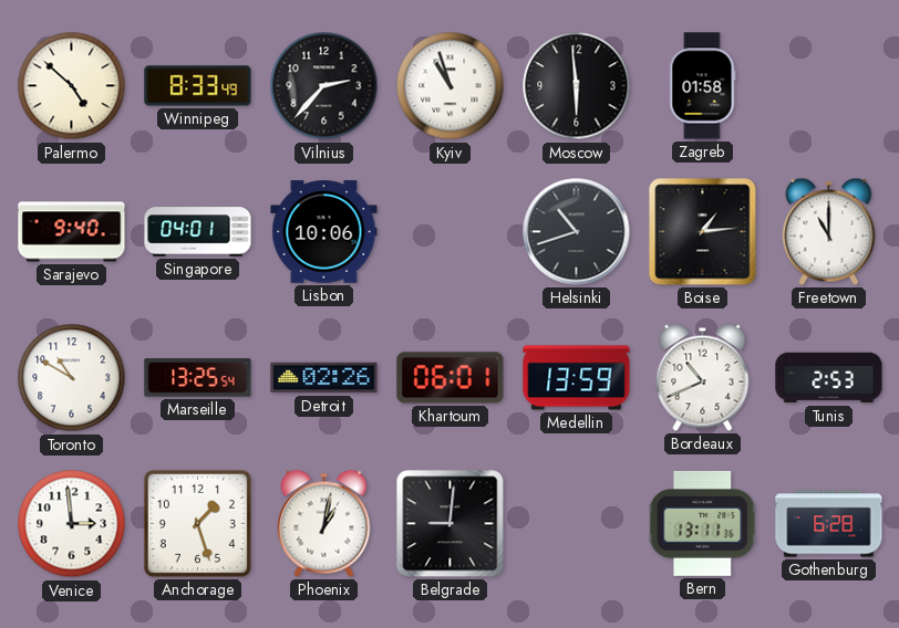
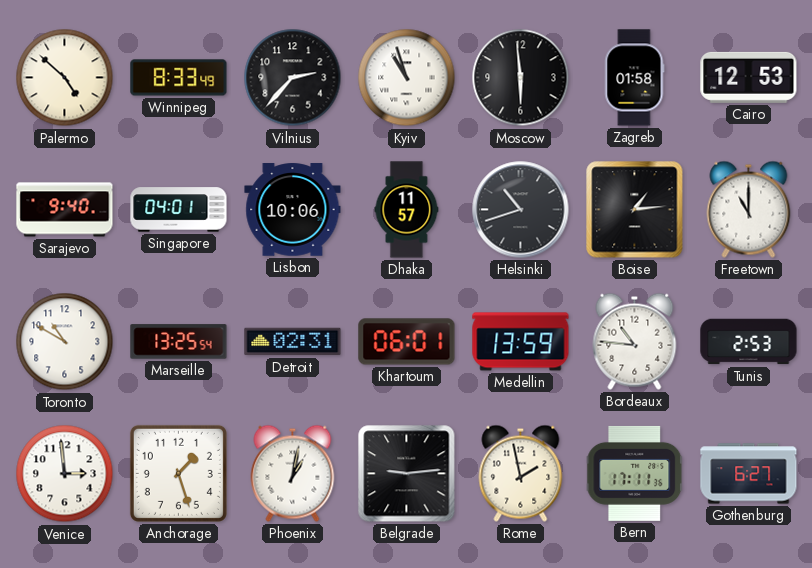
Cairo: none -> 12:53 (749, 77)
Dhaka: none -> 11:57 (407, 210)
Detroit: 02:26 -> 02:31 (293, 342)
Bordeaux: 10:41 -> 10:46 (635, 341)
Belgrade: 9:01 -> 9:14 (407, 474)
Rome: none -> 1:58 (521, 473)
Bern: 13:11 -> 17:11 (635, 473)
Gothenburg: 6:28 -> 6:27 (749, 474)
